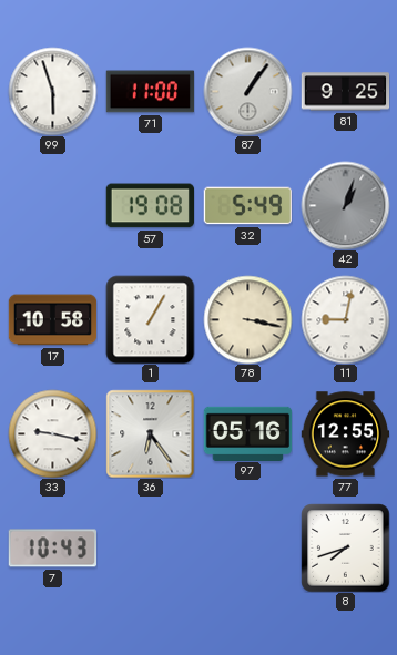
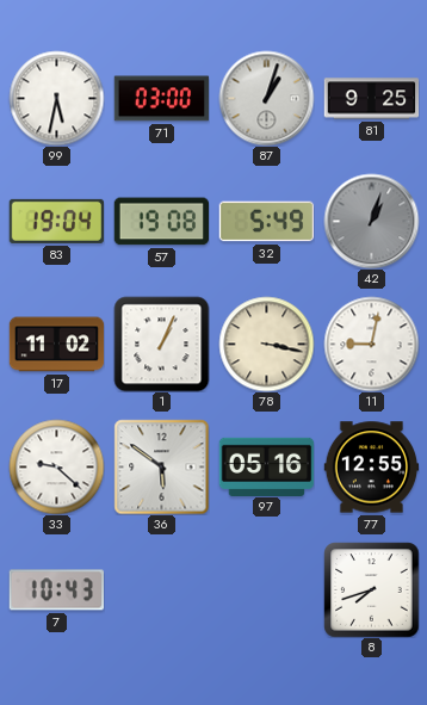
99: 5:57 -> 5:32 (56, 98)
71: 11:00 -> 03:00 (161, 99)
87: 1:06 -> 1:03 (266, 98)
83: none -> 19:04 (56, 221)
17: 10:58 -> 11:02 (56, 345)
1: 1:05 -> 1:04 (161, 344)
33: 9:17 -> 9:22 (56, 466)
36: 6:24 -> 5:51 (161, 466)
